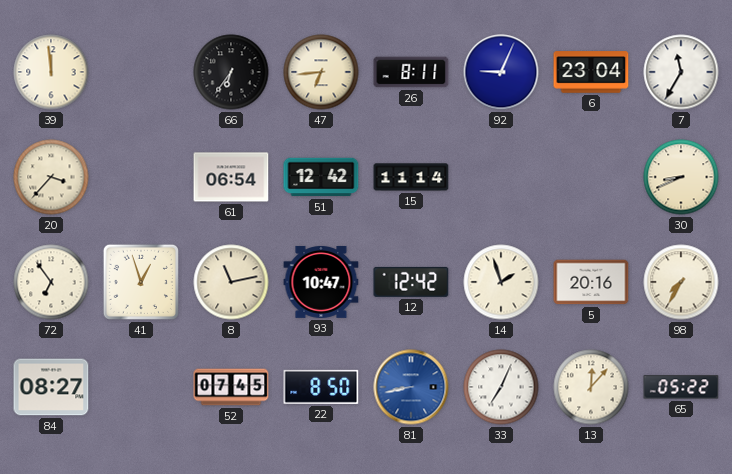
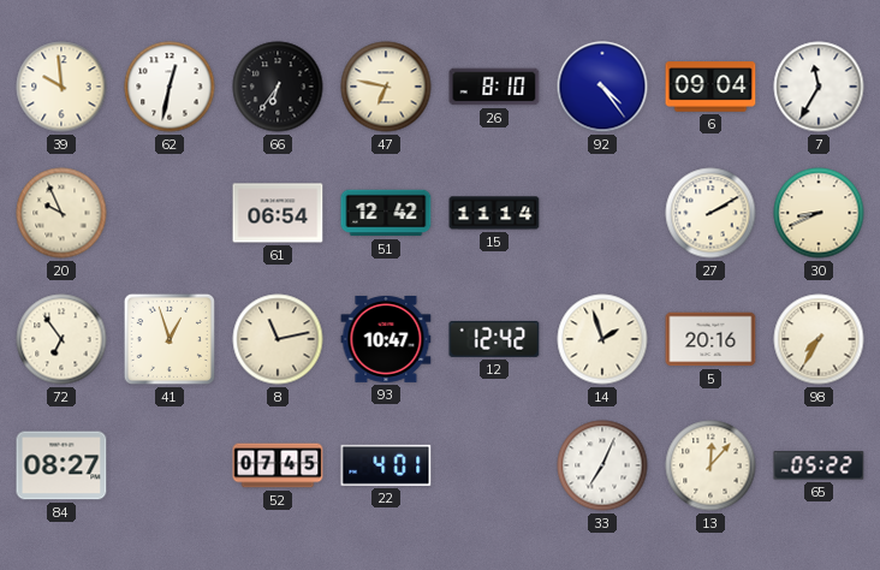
39: 11:59 -> 9:59 (61, 87)
62: none -> 12:32 (170, 87)
47: 6:44 -> 6:47 (386, 87)
26: 8:11 -> 8:10 (494, 87)
92: 9:04 -> 4:24 (602, 87)
6: 23:04 -> 09:04 (710, 87)
20: 3:37 -> 9:56 (61, 213)
27: none -> 2:10 (710, 213)
22: 8:50 -> 4:01 (386, 465)
81: 8:43 -> none (411, 387)
